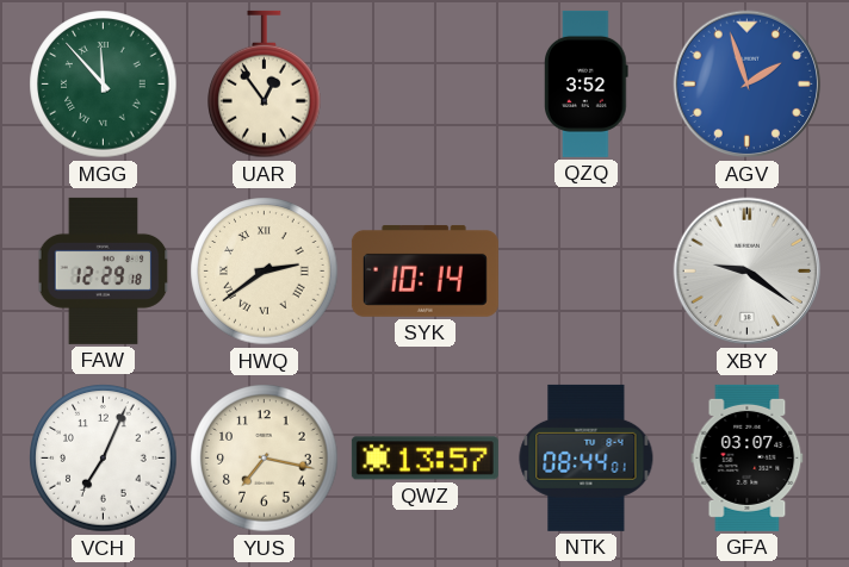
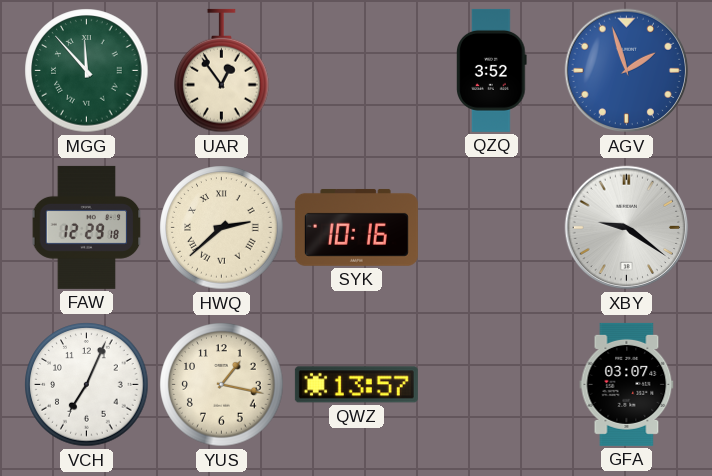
HWQ: 2:39 -> 2:38 (222, 228)
SYK: 10:14 -> 10:16 (356, 227)
YUS: 7:17 -> 1:17 (222, 385)
NTK: 08:44 -> none (587, 457)
